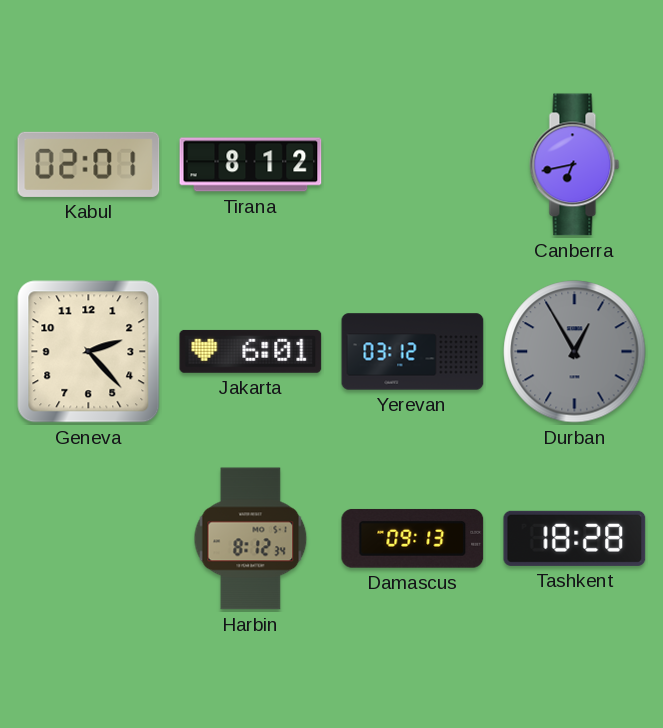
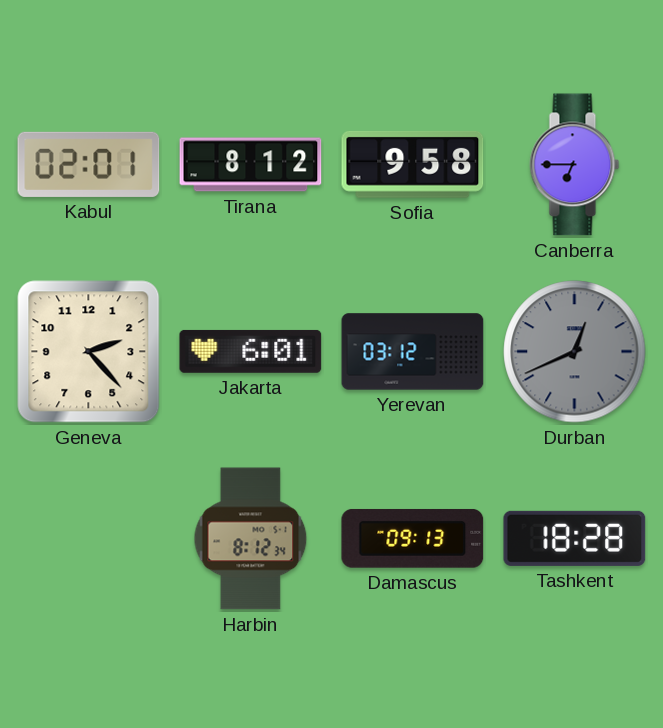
Sofia: none -> 9:58 (413, 164)
Canberra: 6:43 -> 6:45 (575, 165)
Durban: 12:55 -> 12:41 (575, 352)
